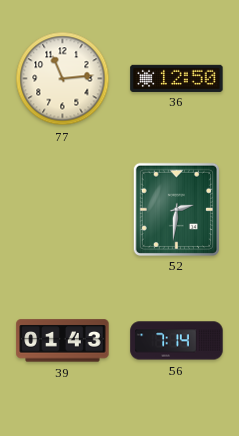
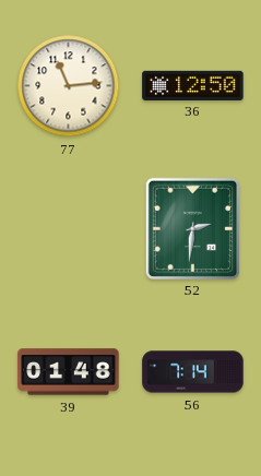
39: 01:43 -> 01:48 (69, 372)
